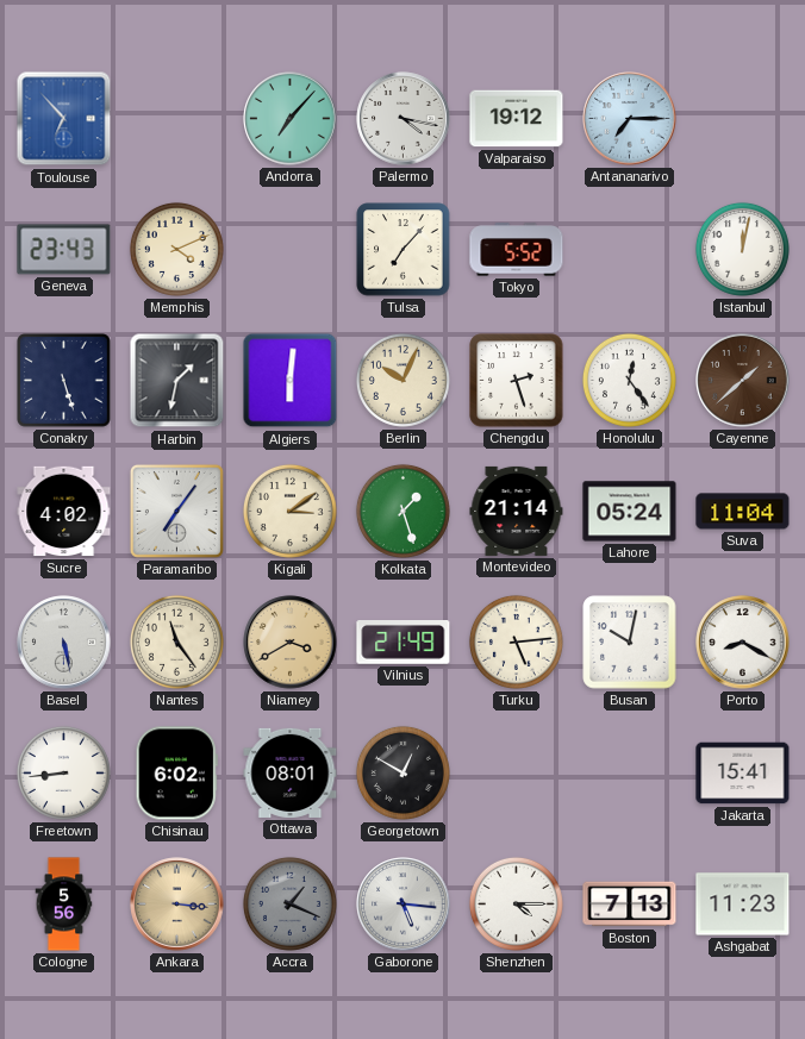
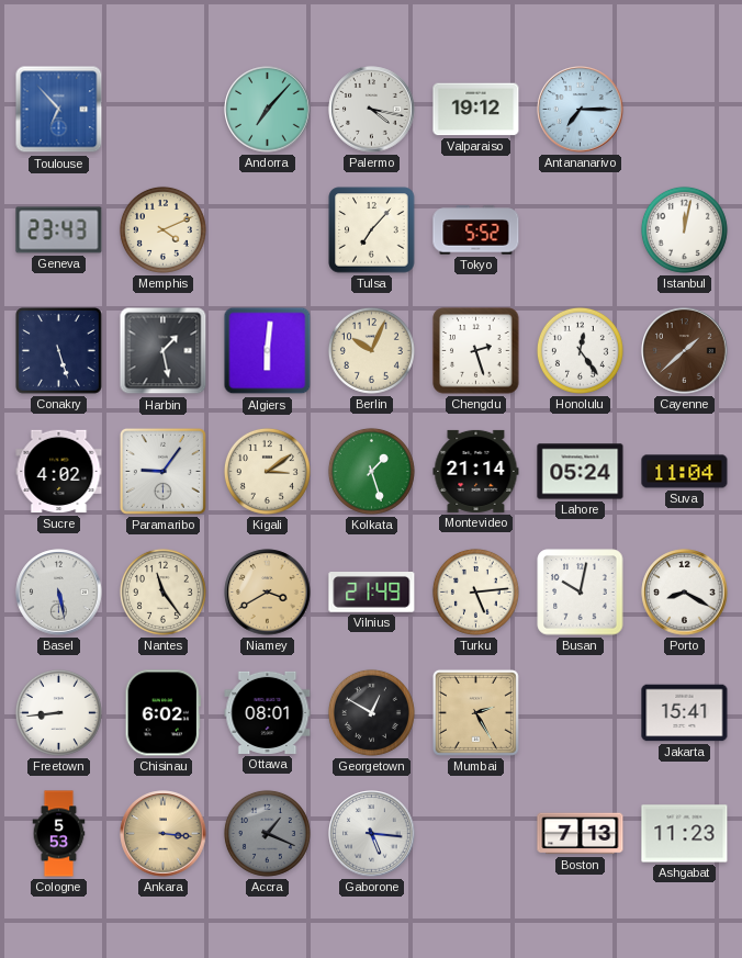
Harbin: 1:32 -> 1:28 (164, 351)
Paramaribo: 7:06 -> 9:06 (162, 471)
Mumbai: none -> 2:25 (475, 712)
Cologne: 5:56 -> 5:53 (59, 834)
Shenzhen: 4:15 -> none (516, 903)
